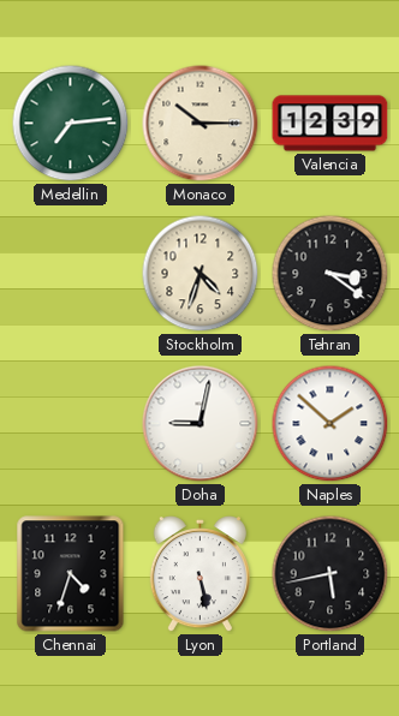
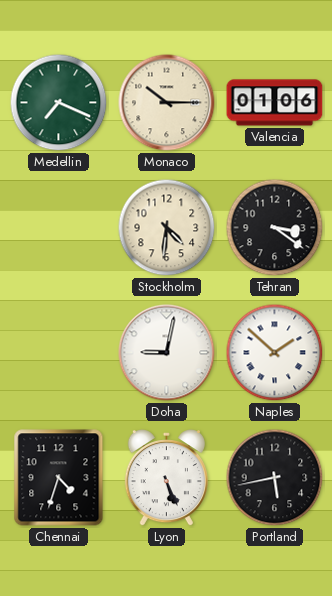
Medellin: 7:14 -> 7:19 (59, 103)
Valencia: 12:39 -> 01:06 (275, 103)
Stockholm: 4:33 -> 4:31 (167, 228)
Lyon: 5:28 -> 5:26 (166, 479)
